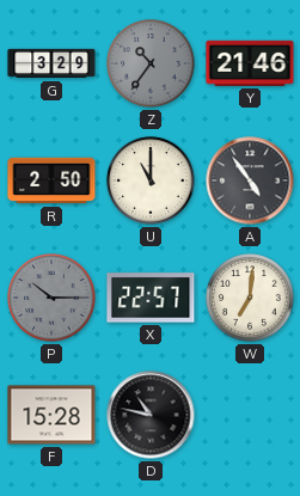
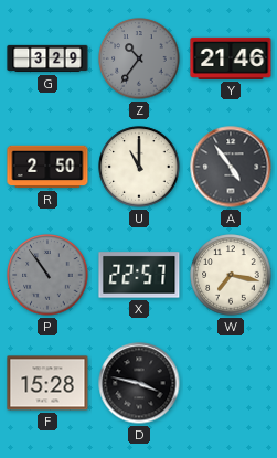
P: 10:15 -> 10:54 (47, 275)
W: 7:01 -> 7:17 (231, 275)
D: 10:47 -> 3:47 (139, 383)
